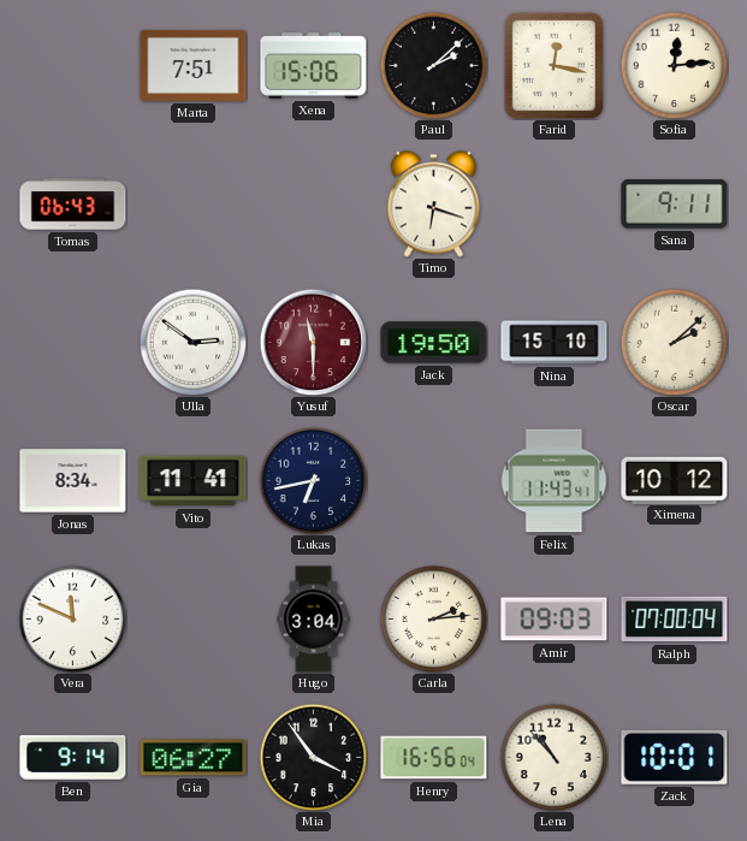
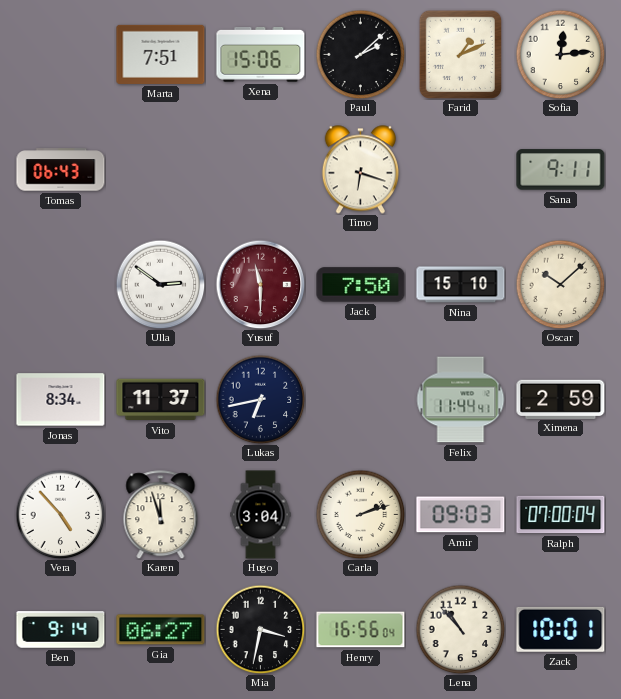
Farid: 12:17 -> 1:11 (460, 54)
Jack: 19:50 -> 7:50 (361, 285)
Oscar: 2:08 -> 10:08 (560, 284)
Vito: 11:41 -> 11:37 (161, 400)
Felix: 11:43 -> 11:44 (461, 400)
Ximena: 10:12 -> 2:59 (561, 399)
Vera: 11:49 -> 4:53 (60, 514)
Karen: none -> 11:57 (161, 515)
Carla: 2:14 -> 2:12 (360, 514)
Mia: 3:54 -> 3:32 (260, 629)
